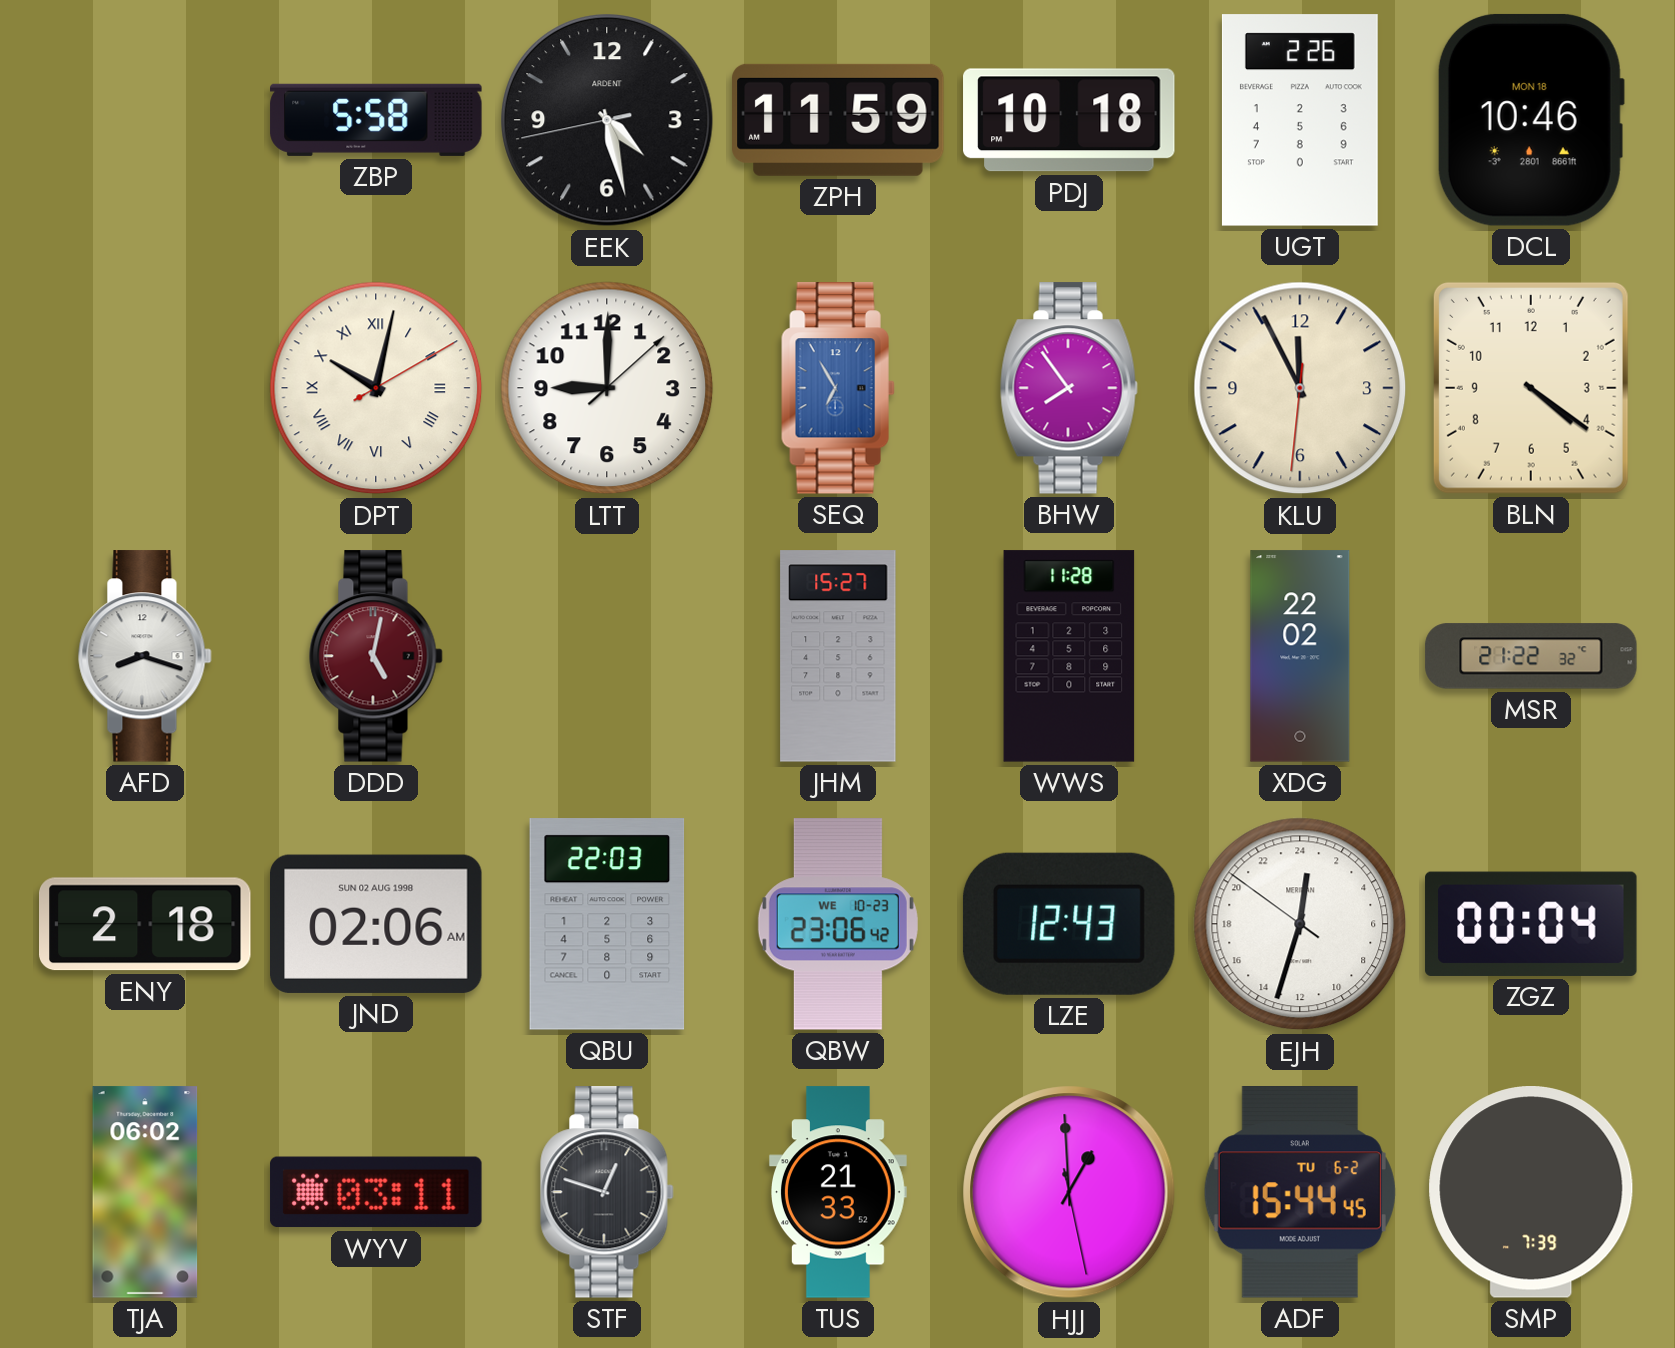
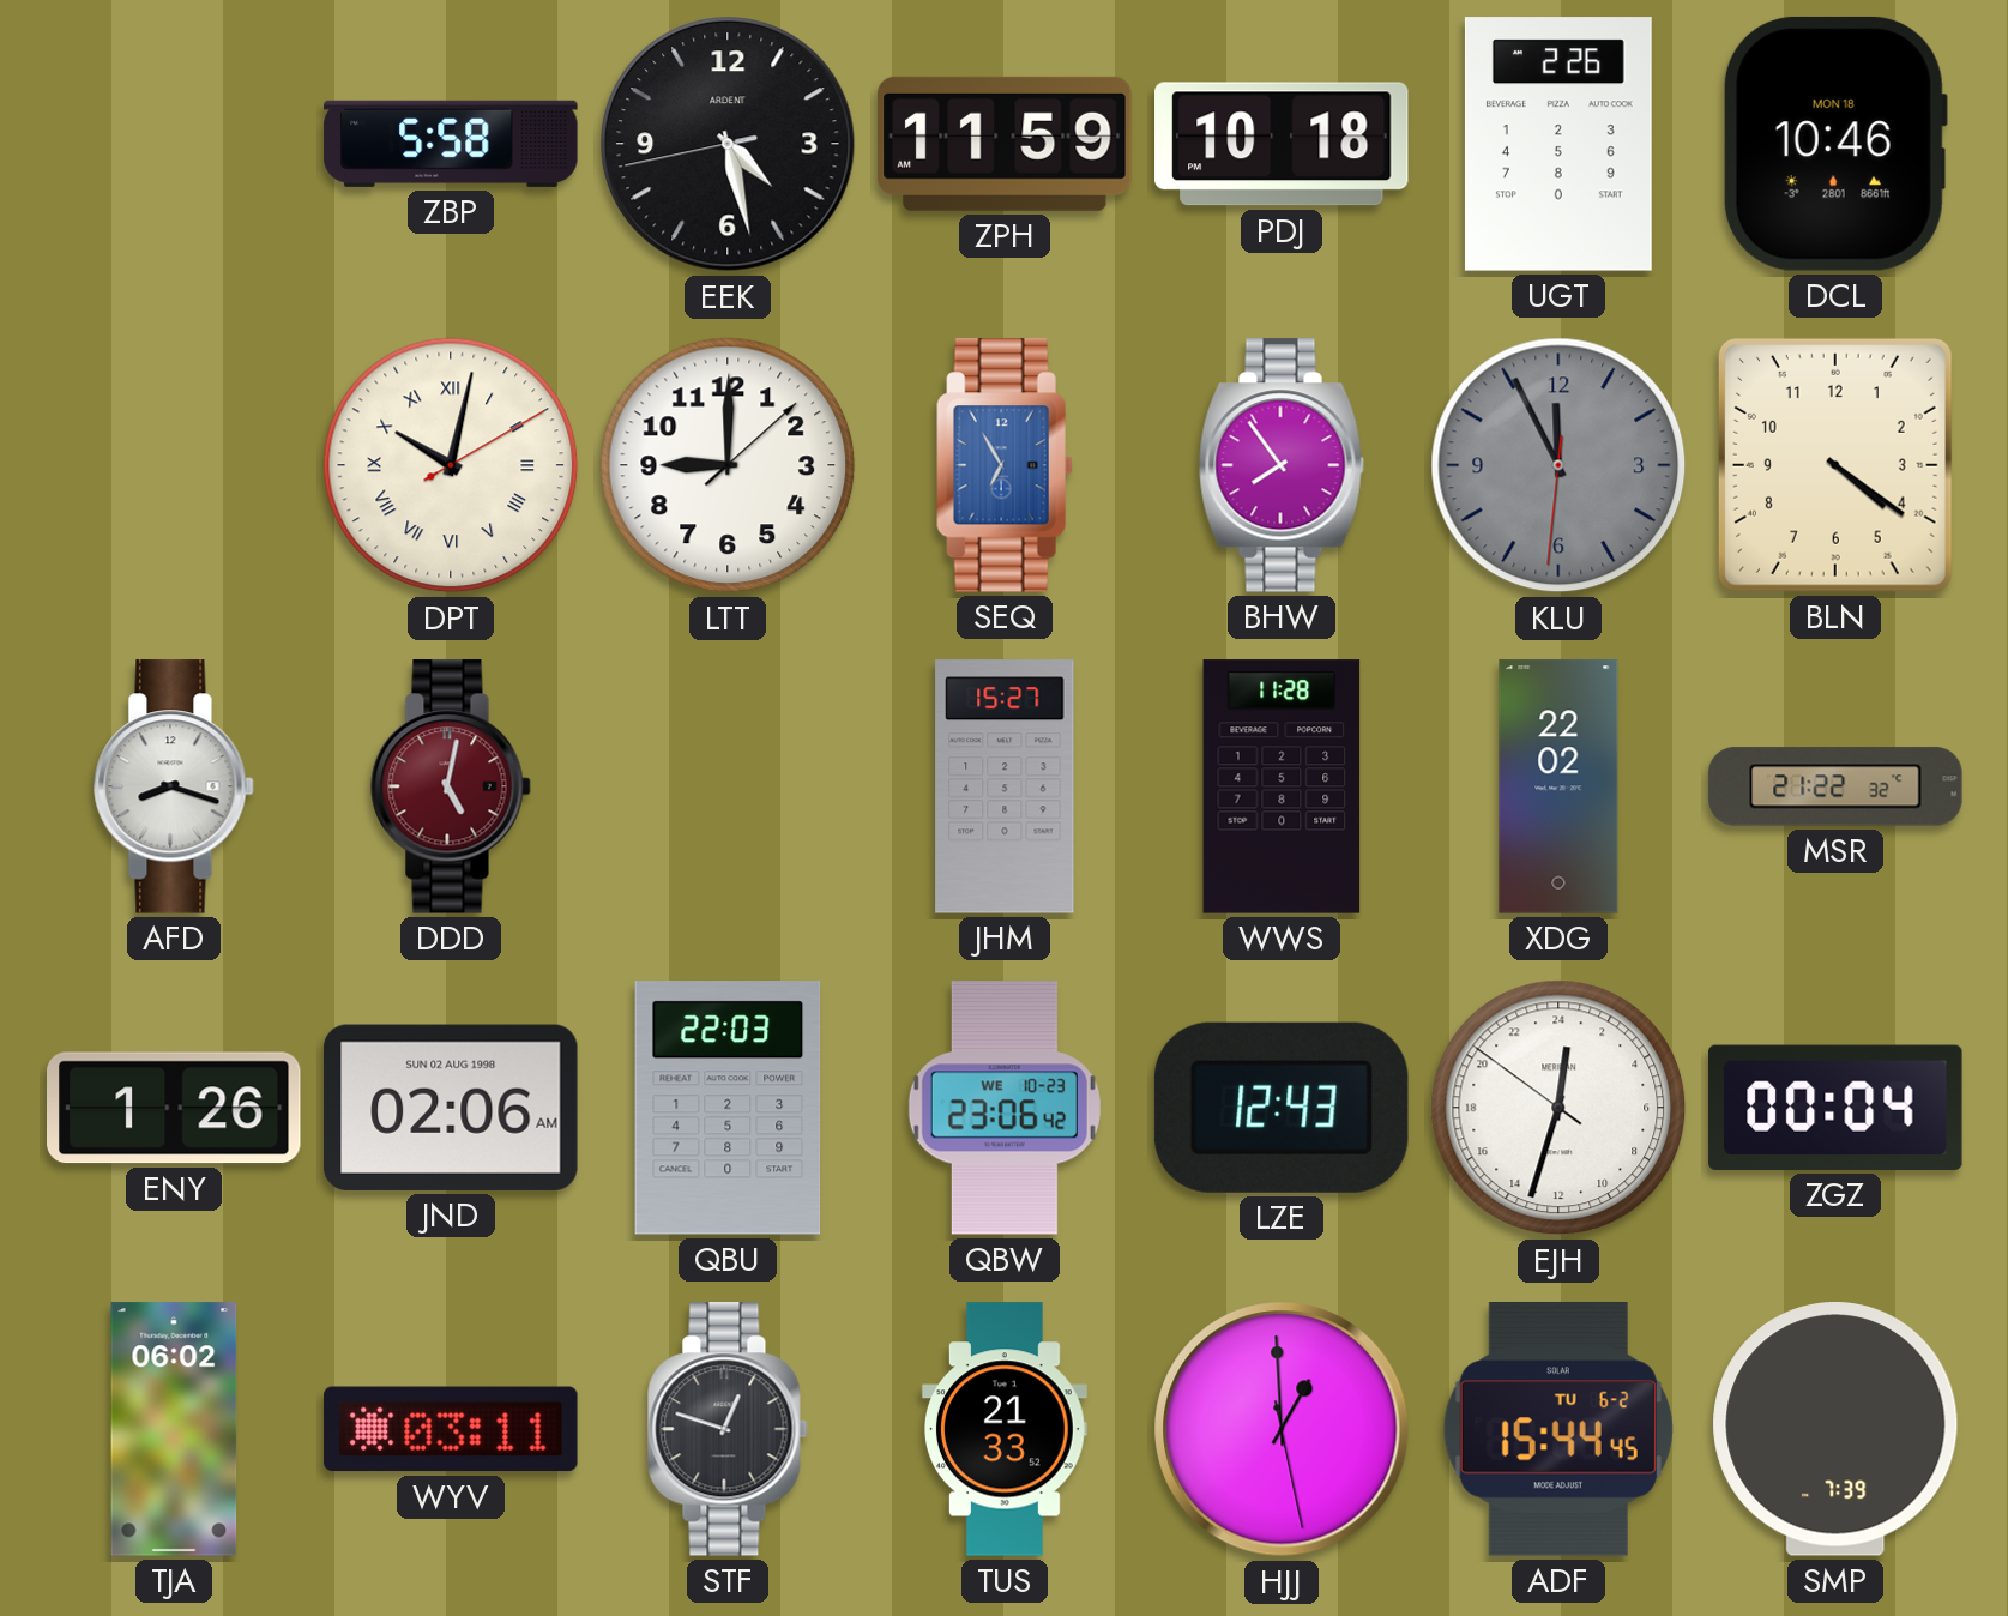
KLU dial: cream -> grey (1558, 465)
ENY: 2:18 -> 1:26 (175, 1108)
